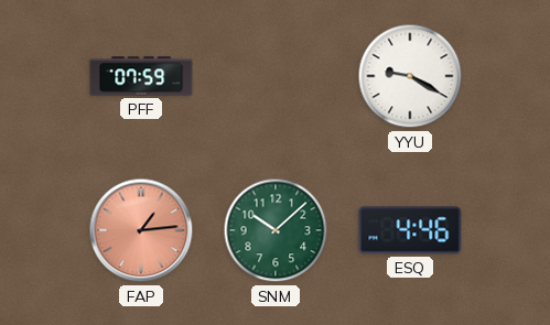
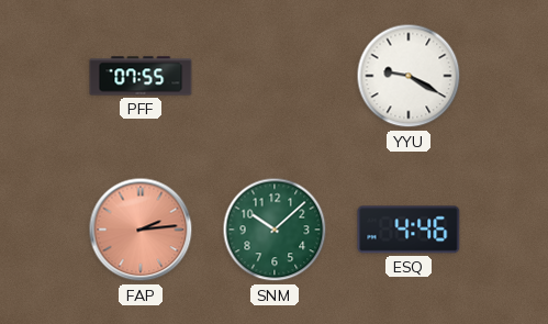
PFF: 07:59 -> 07:55 (141, 76)
FAP: 1:14 -> 2:14 (141, 230)
